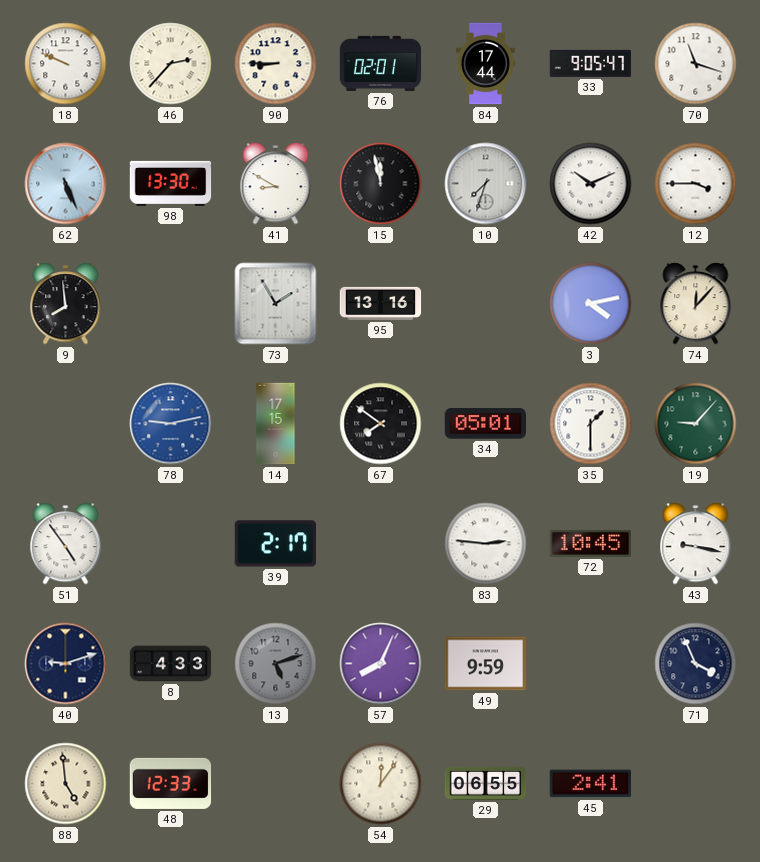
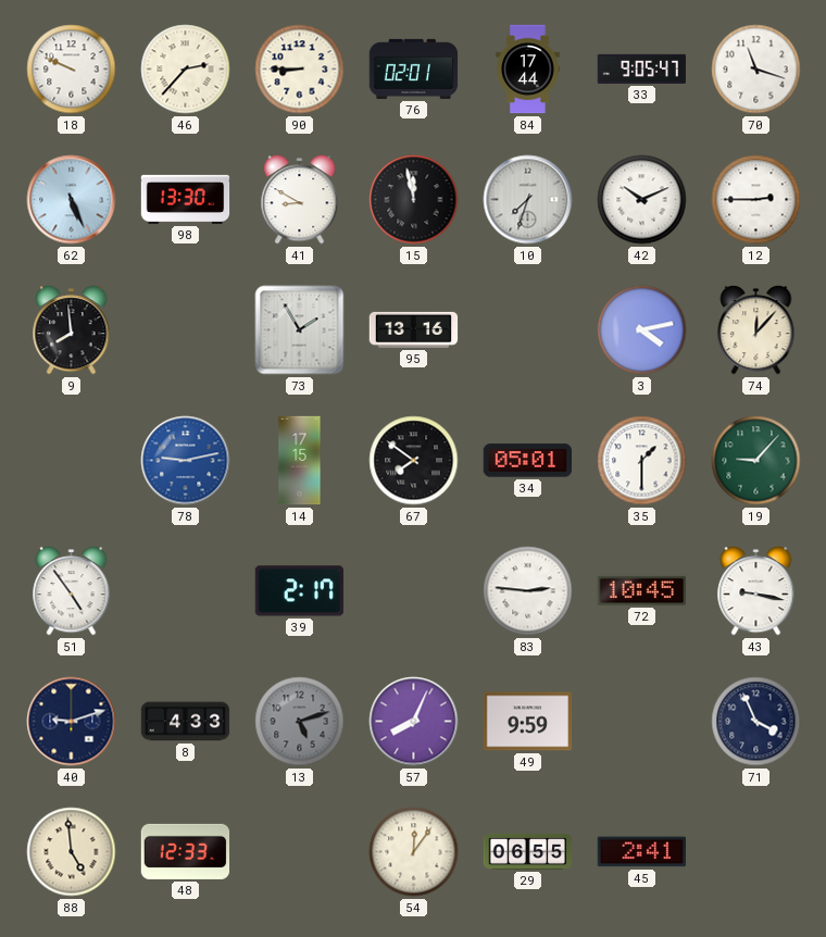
12: 3:45 -> 2:45 (756, 200)
